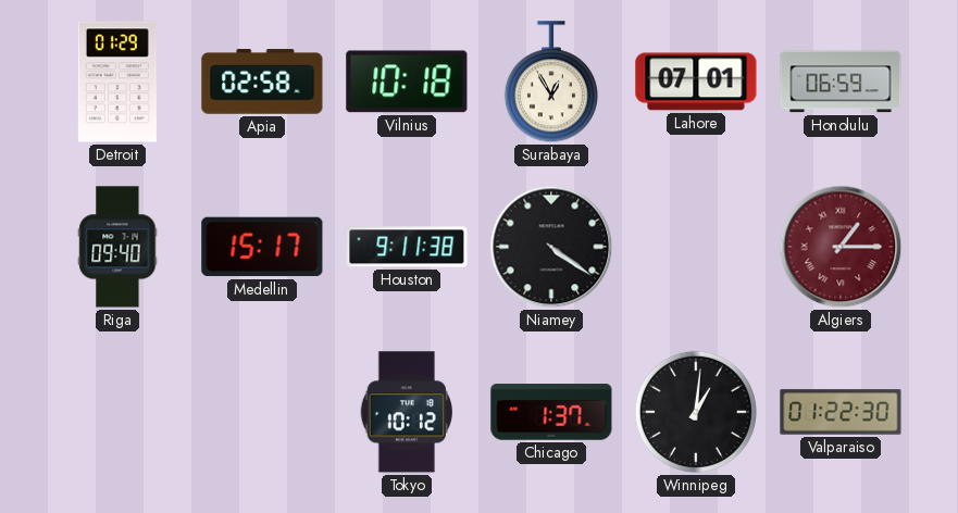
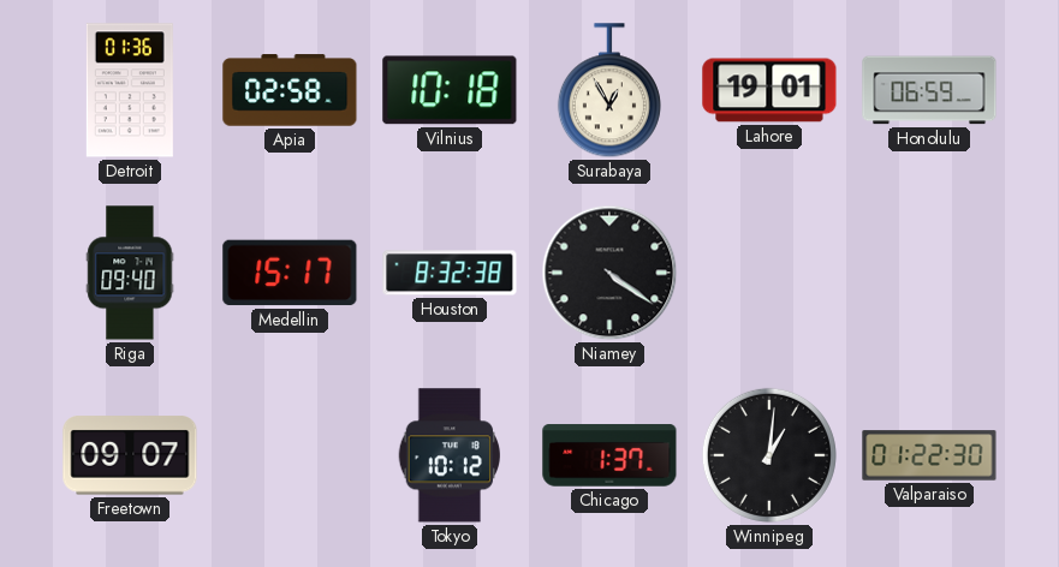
Detroit: 01:29 -> 01:36 (130, 90)
Lahore: 07:01 -> 19:01 (769, 90)
Houston: 9:11 -> 8:32 (450, 273)
Algiers: 1:15 -> none (841, 247)
Freetown: none -> 09:07 (130, 455)
